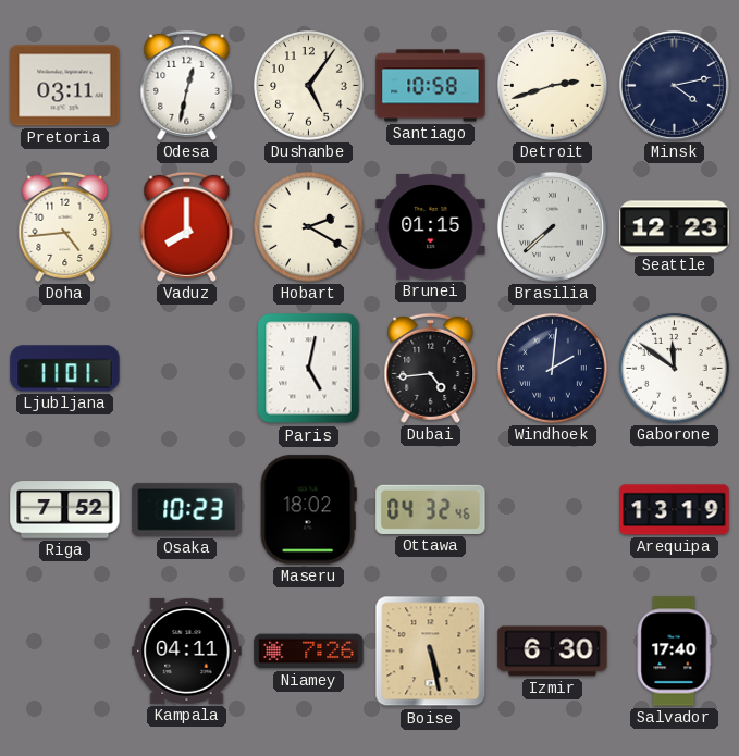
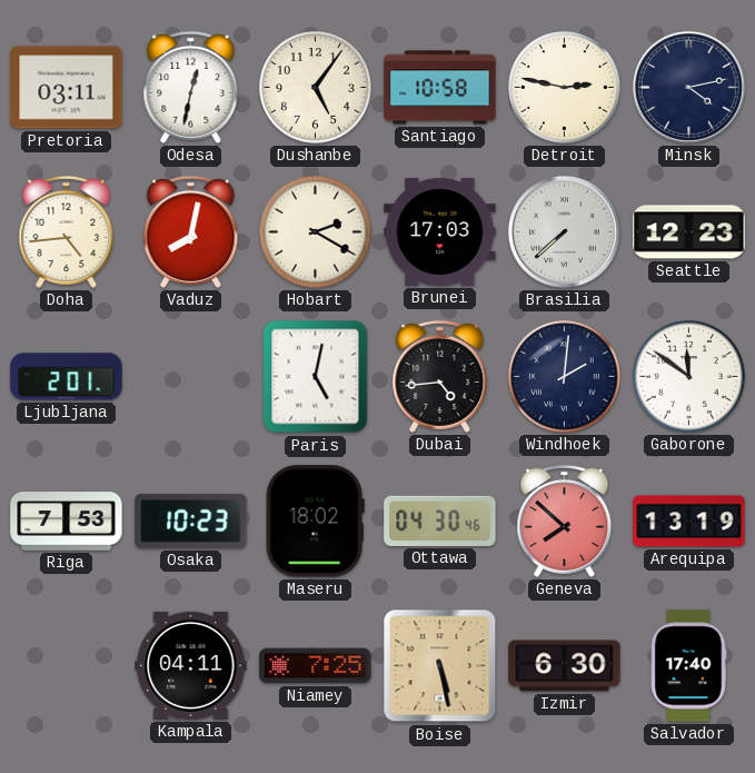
Detroit: 2:42 -> 2:47 (565, 88)
Vaduz: 8:00 -> 8:02 (191, 231)
Brunei: 01:15 -> 17:03 (440, 231)
Ljubljana: 11:01 -> 2:01 (67, 377)
Riga: 7:52 -> 7:53 (67, 522)
Ottawa: 04:32 -> 04:30 (440, 521)
Geneva: none -> 7:52 (565, 521)
Niamey: 7:26 -> 7:25 (316, 666)
